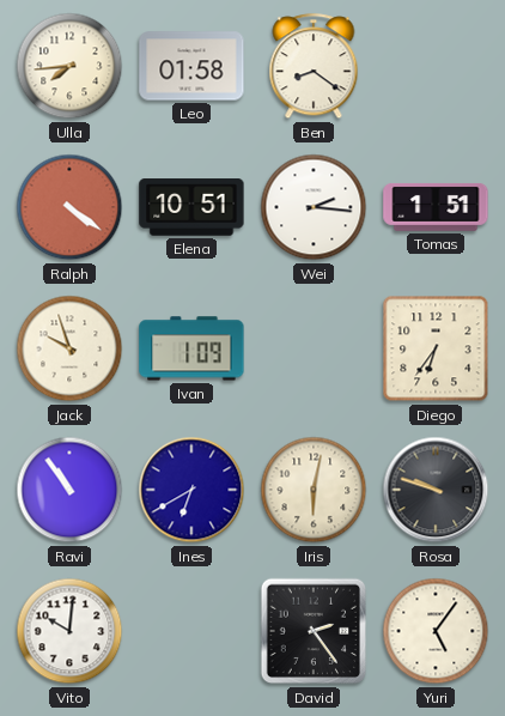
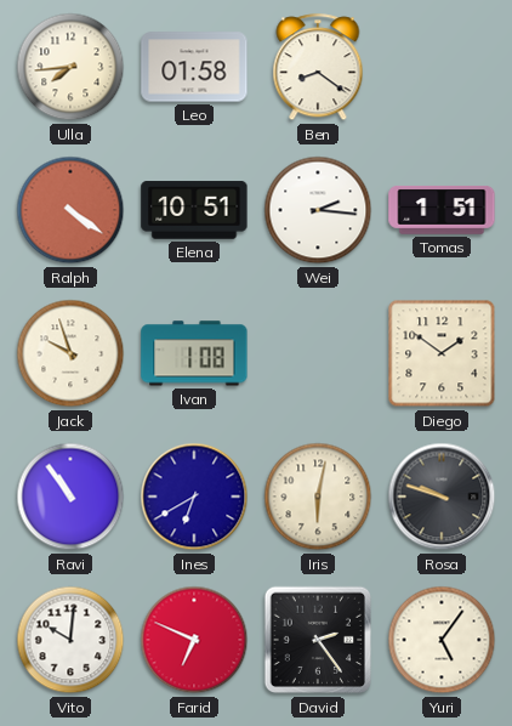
Ivan: 1:09 -> 1:08 (194, 353)
Diego: 6:36 -> 1:51 (442, 353)
Farid: none -> 6:49 (194, 640)
